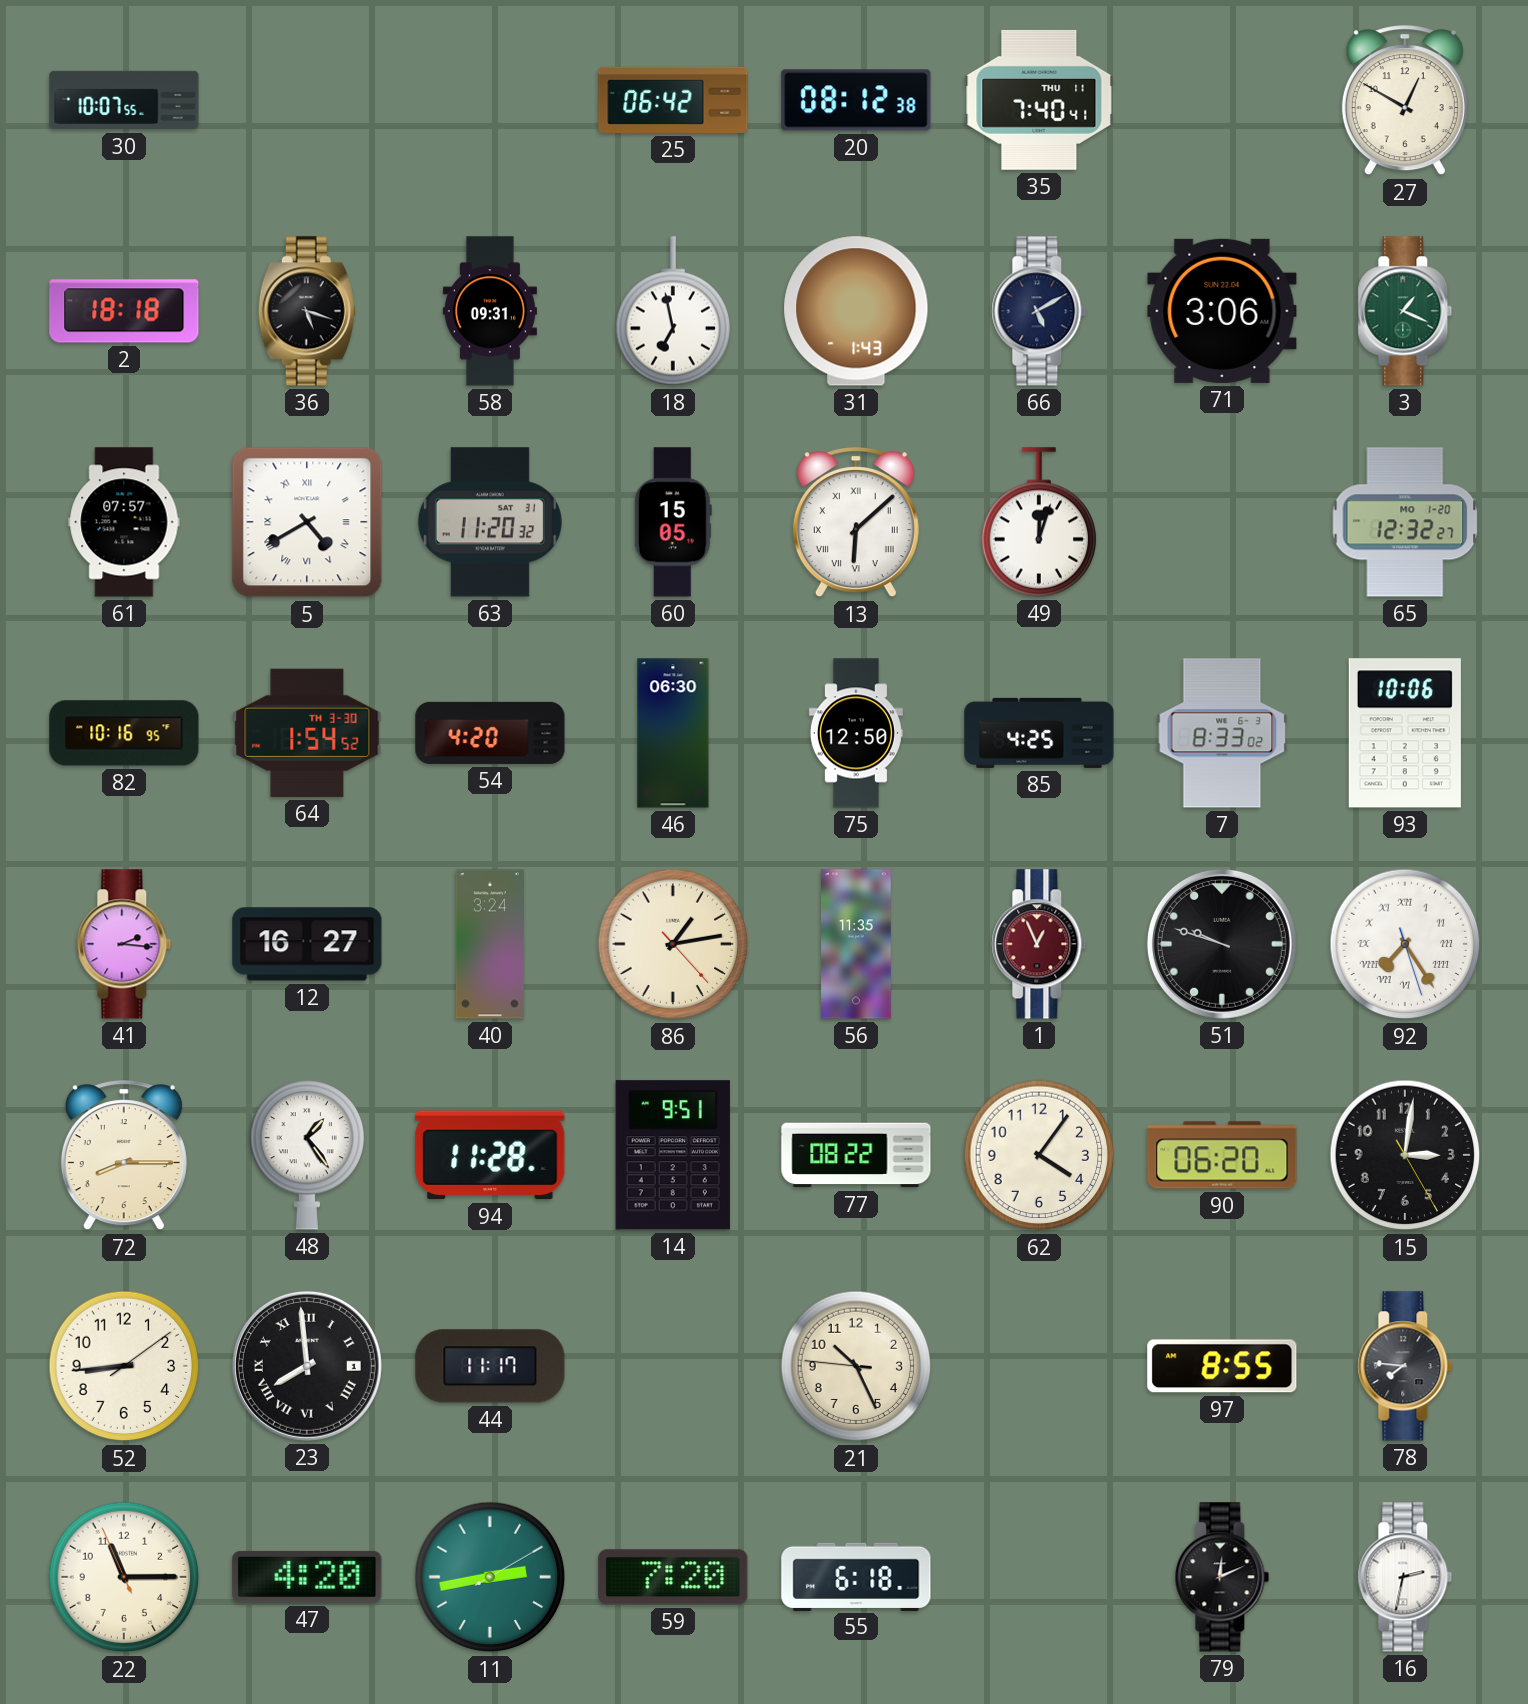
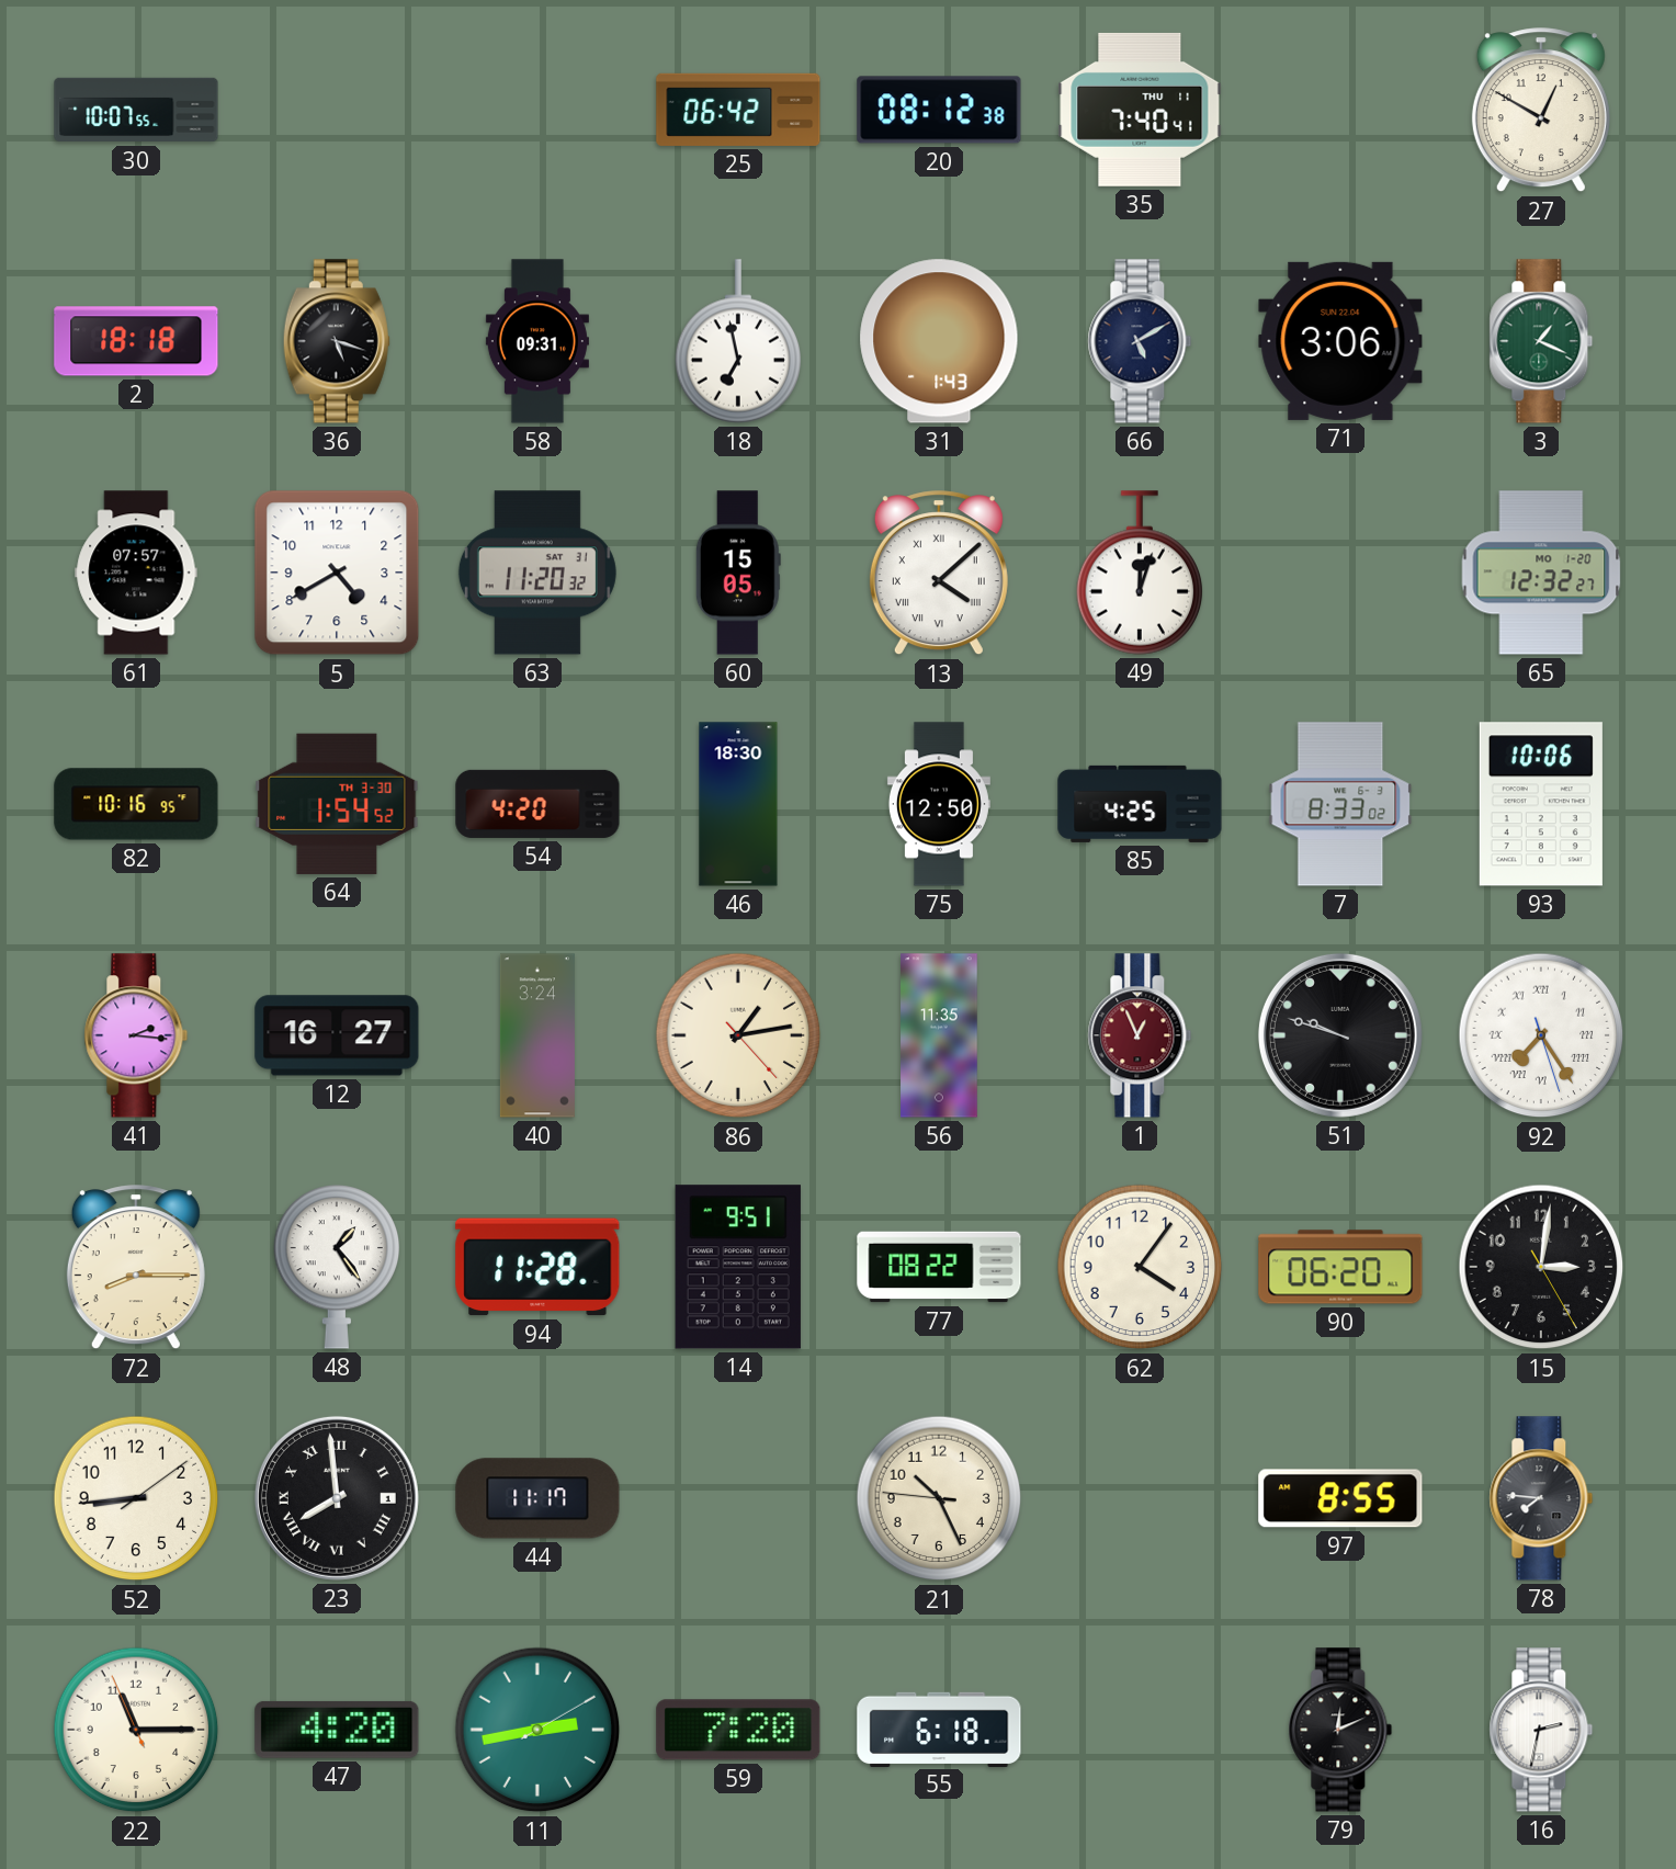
5 numerals: Roman -> Arabic (337, 573)
13: 6:08 -> 4:08 (939, 574)
46: 06:30 -> 18:30 (738, 804)
